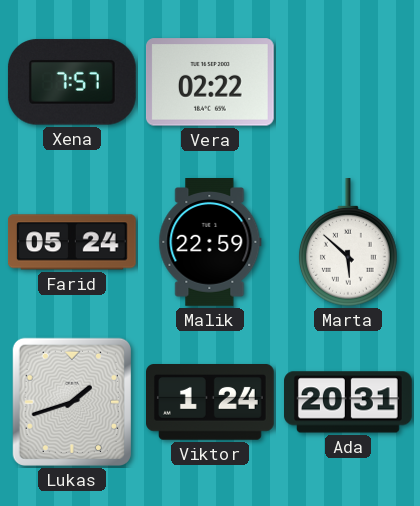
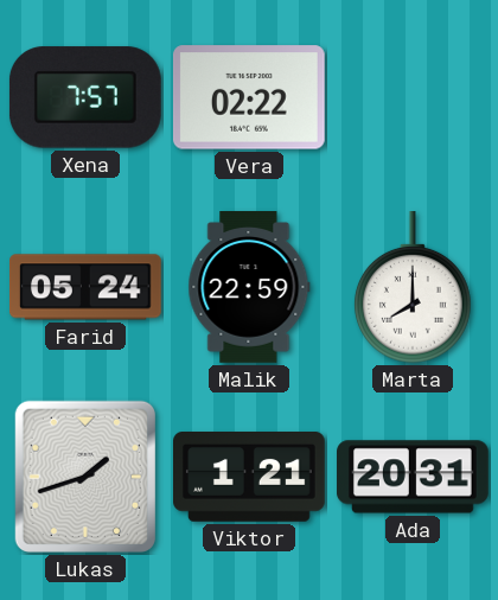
Marta: 5:52 -> 8:00 (413, 288)
Viktor: 1:24 -> 1:21 (250, 478)
